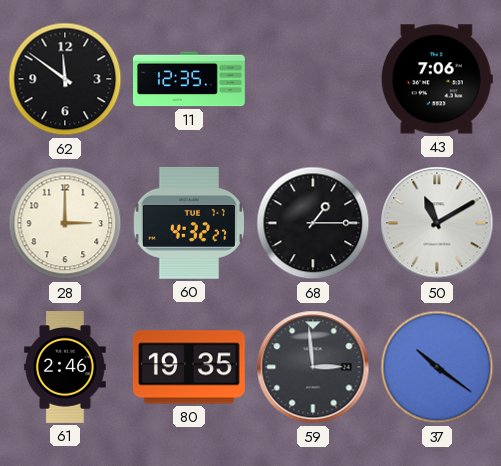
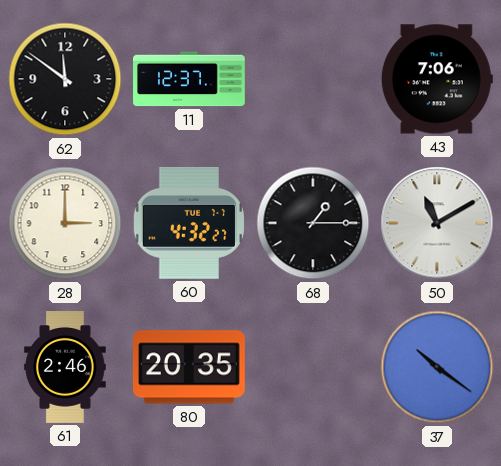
11: 12:35 -> 12:37 (190, 79)
80: 19:35 -> 20:35 (189, 367)
59: 2:59 -> none (313, 367)
